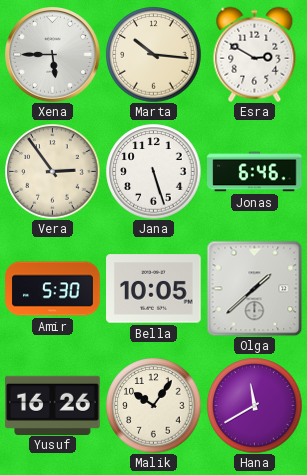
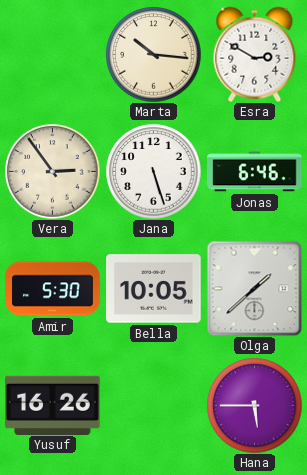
Xena: 5:45 -> none (53, 55)
Malik: 10:06 -> none (153, 405)
Hana: 11:40 -> 5:45 (254, 405)
